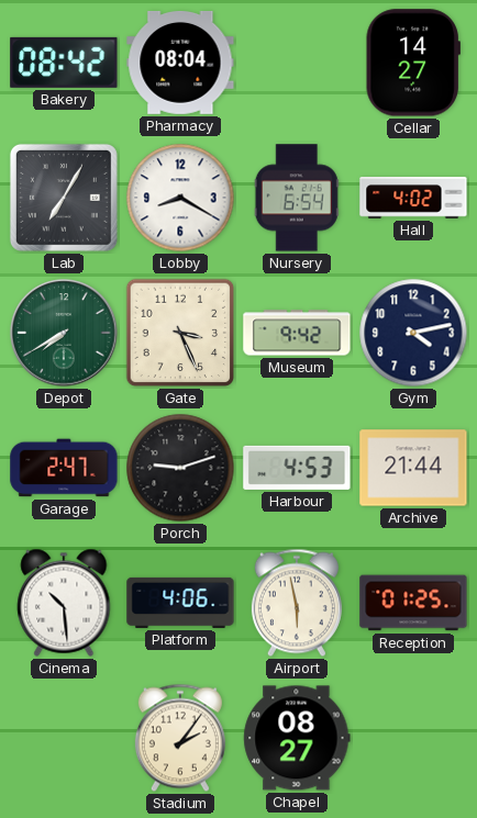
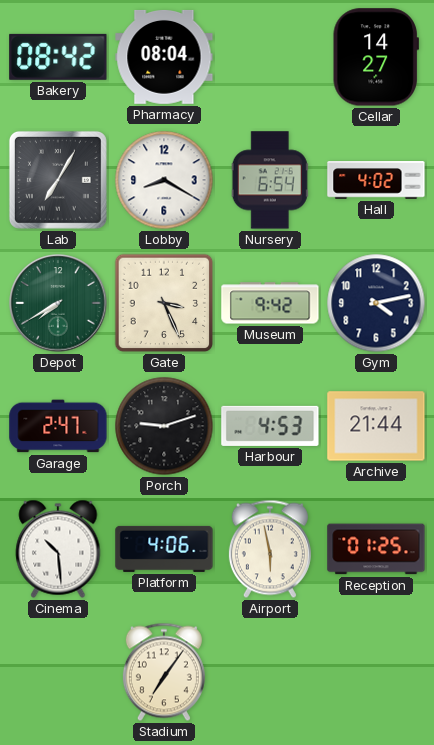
Stadium: 2:06 -> 7:06 (164, 672)
Chapel: 08:27 -> none (297, 738)
